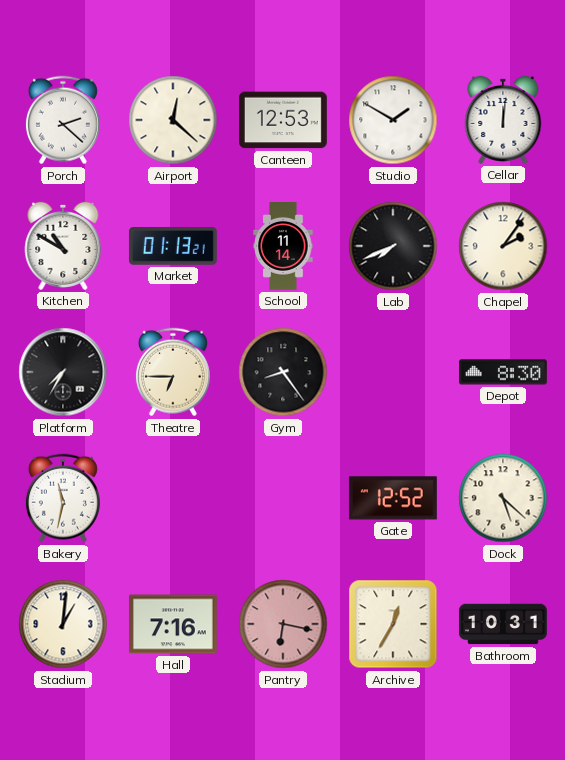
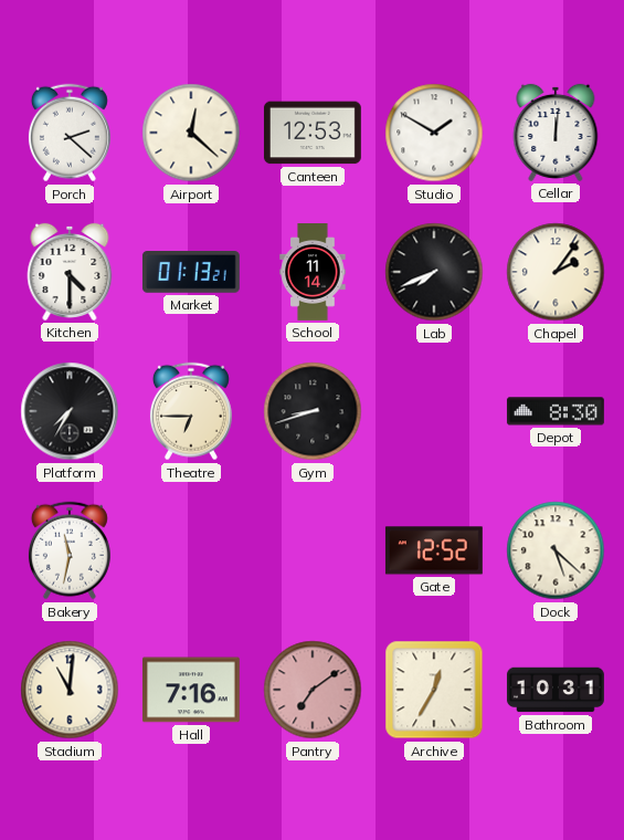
Kitchen: 10:50 -> 4:30 (70, 272)
Gym: 8:24 -> 8:42 (313, 411)
Stadium: 1:01 -> 11:01 (70, 690)
Pantry: 6:17 -> 7:09 (313, 690)
